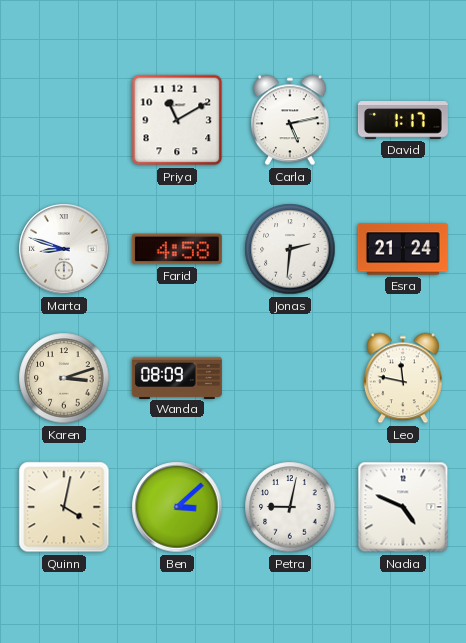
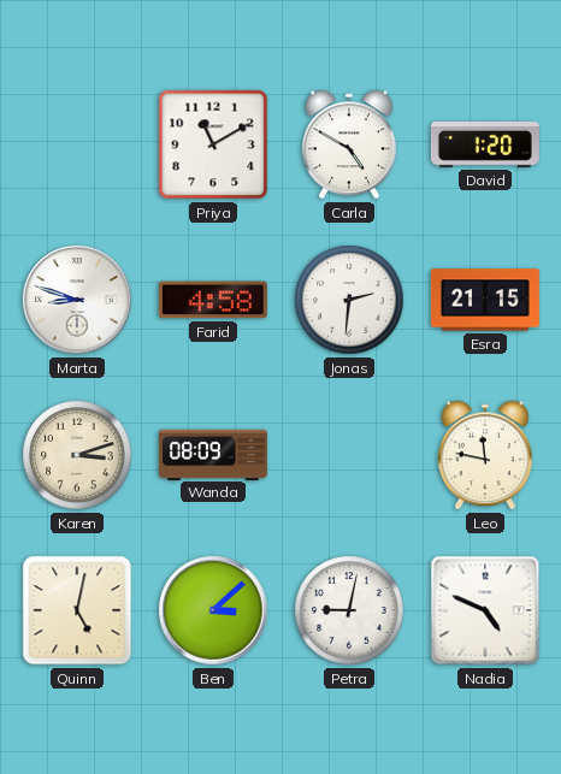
Carla: 5:13 -> 4:50 (349, 144)
David: 1:17 -> 1:20 (485, 146)
Esra: 21:24 -> 21:15 (485, 300)
Quinn: 4:02 -> 5:02 (77, 610)
